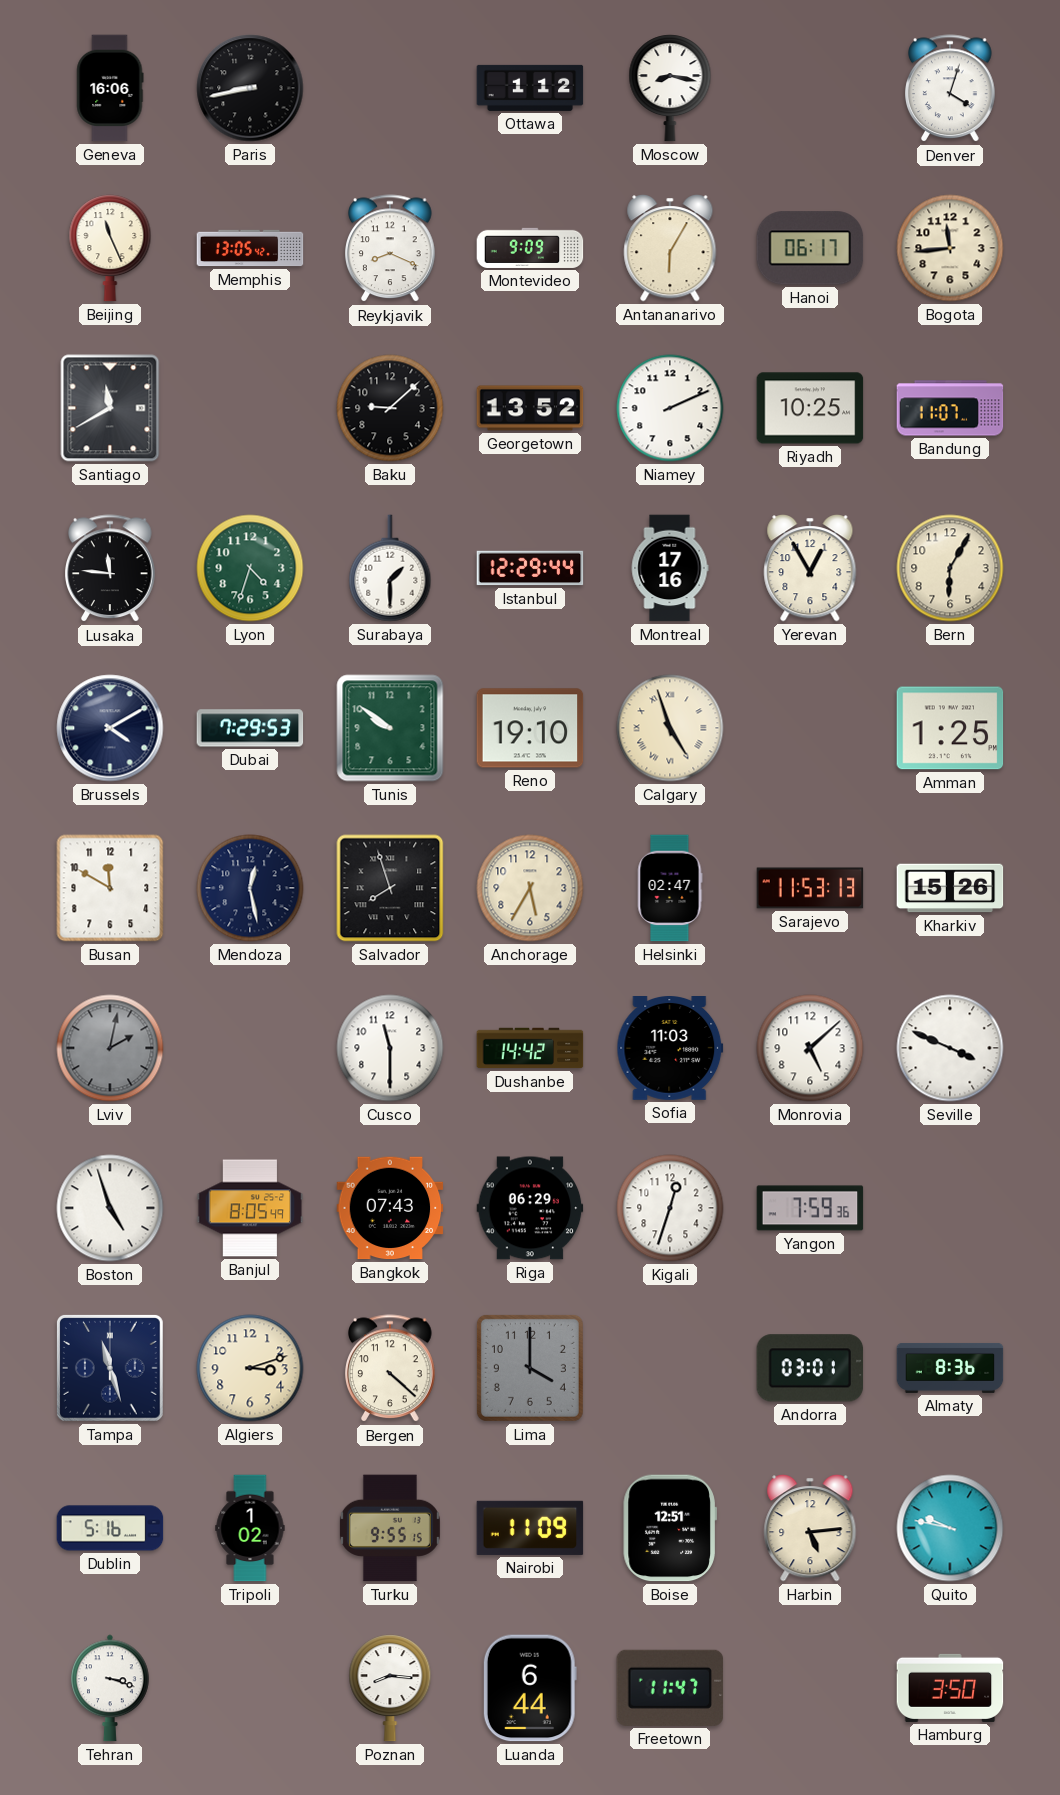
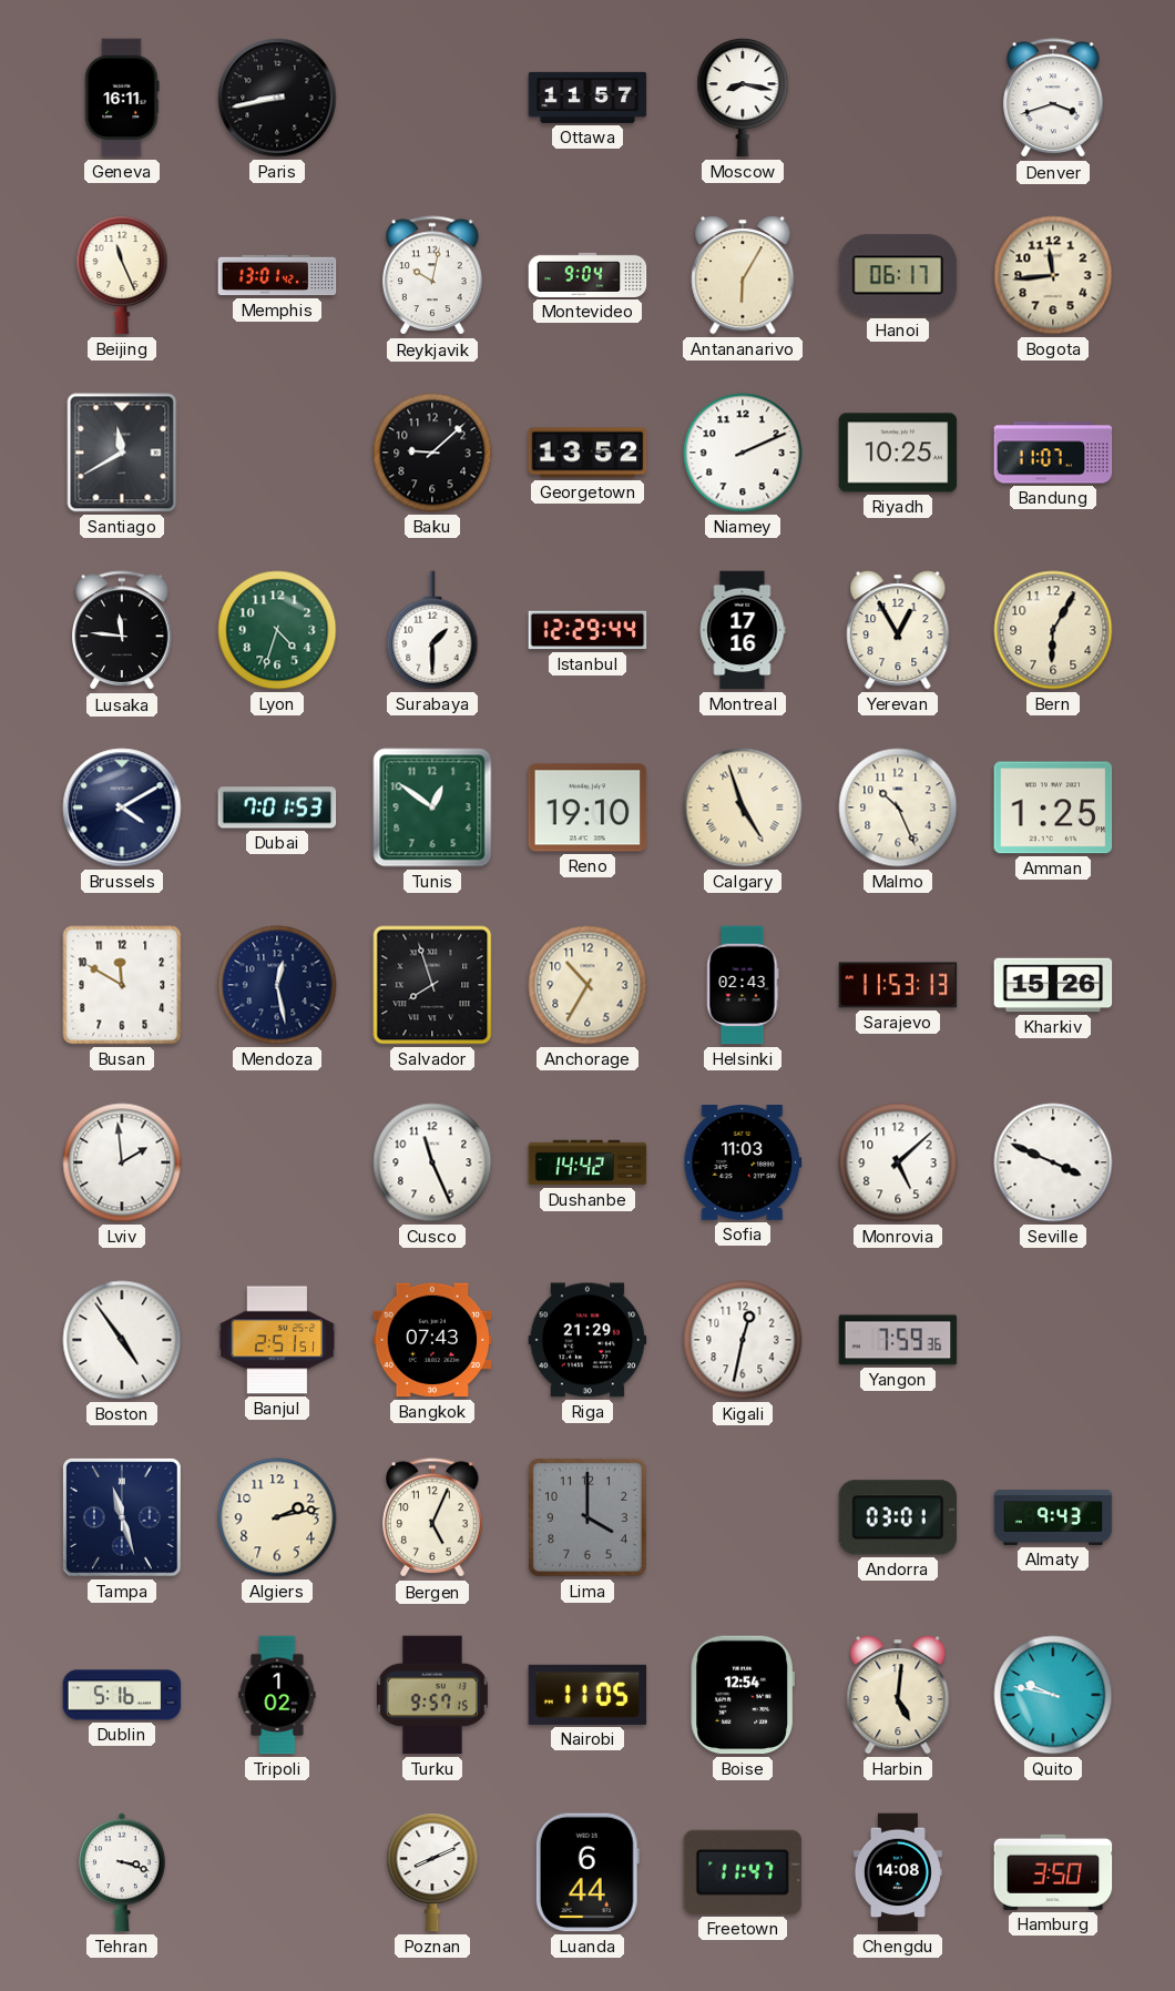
Geneva: 16:06 -> 16:11 (122, 98)
Ottawa: 1:12 -> 11:57 (587, 98)
Denver: 4:03 -> 3:42 (1053, 99)
Memphis: 13:05 -> 13:01 (277, 275)
Reykjavik: 8:19 -> 10:02 (432, 276)
Montevideo: 9:09 -> 9:04 (587, 275)
Dubai: 7:29 -> 7:01 (277, 807)
Tunis: 9:51 -> 12:51 (432, 807)
Malmo: none -> 10:26 (898, 807)
Anchorage: 5:35 -> 10:35 (587, 985)
Helsinki: 02:47 -> 02:43 (743, 985)
Lviv: 2:02 -> 1:59 (122, 1162)
Lviv dial: grey -> white (122, 1162)
Cusco: 11:30 -> 11:26 (432, 1162)
Boston: 4:57 -> 4:54 (122, 1340)
Banjul: 8:05 -> 2:51 (277, 1340)
Riga: 06:29 -> 21:29 (587, 1340)
Kigali: 12:33 -> 12:32 (743, 1340)
Algiers: 3:12 -> 2:13 (277, 1517)
Bergen: 4:22 -> 5:04 (432, 1518)
Almaty: 8:36 -> 9:43 (1053, 1517)
Turku: 9:55 -> 9:57 (432, 1695)
Nairobi: 11:09 -> 11:05 (587, 1695)
Boise: 12:51 -> 12:54 (743, 1695)
Harbin: 5:14 -> 5:01 (898, 1696)
Poznan: 8:16 -> 8:11 (432, 1872)
Chengdu: none -> 14:08 (898, 1872)
